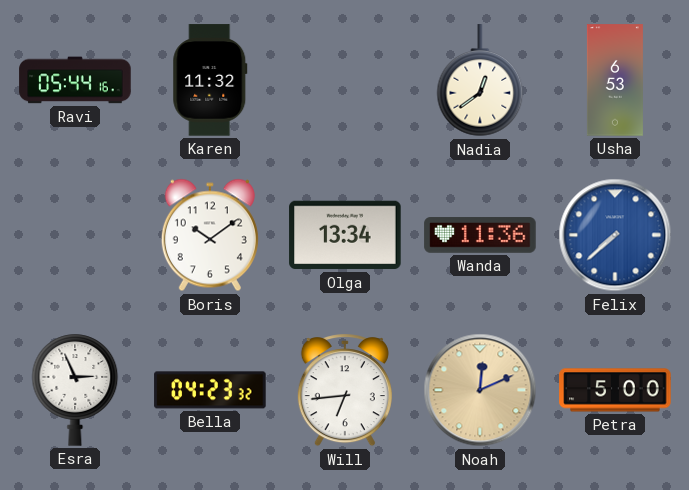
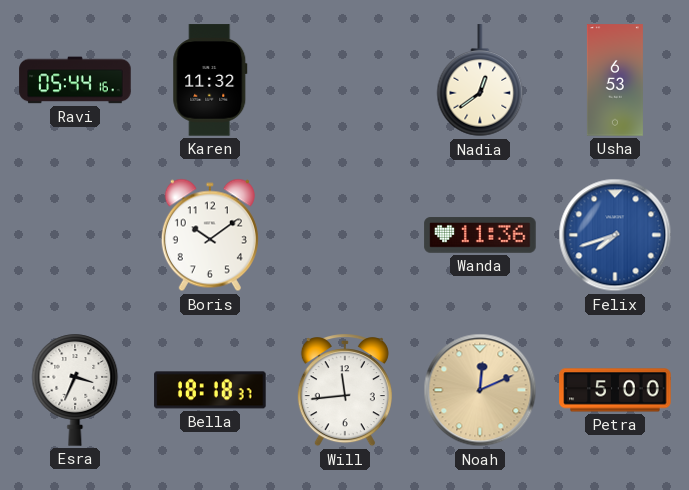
Olga: 13:34 -> none (345, 235)
Felix: 7:38 -> 7:42 (615, 235)
Esra: 2:56 -> 3:34 (75, 390)
Bella: 04:23 -> 18:18 (210, 390)
Will: 6:44 -> 11:44 (345, 391)
